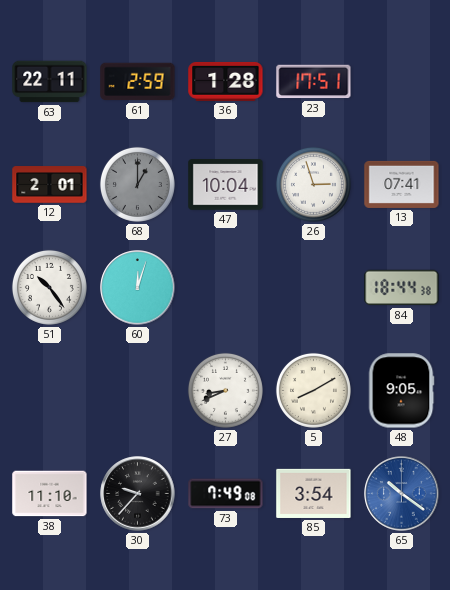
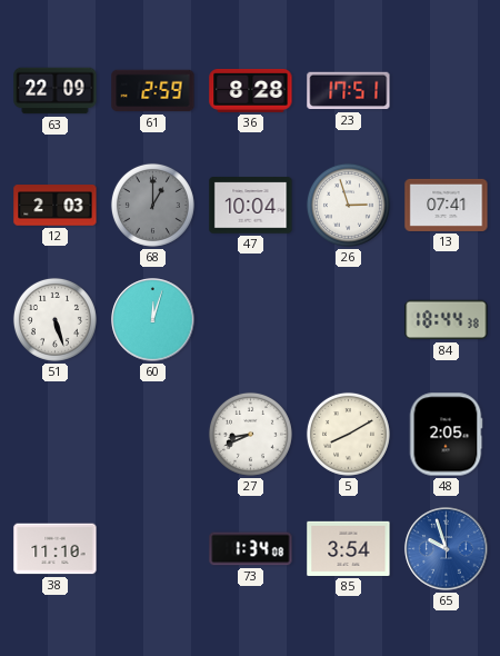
63: 22:11 -> 22:09 (56, 91)
36: 1:28 -> 8:28 (251, 90)
12: 2:01 -> 2:03 (56, 206)
51: 10:24 -> 5:27 (54, 319)
48: 9:05 -> 2:05 (446, 435)
30: 9:37 -> none (138, 494)
73: 7:49 -> 1:34 (251, 549)
65: 10:21 -> 9:57 (447, 549)
